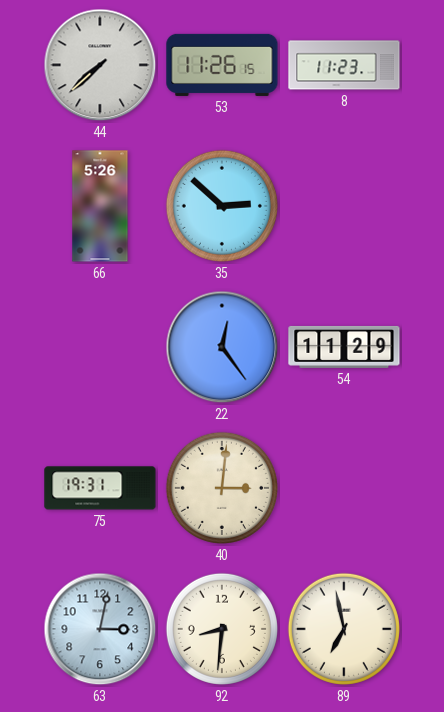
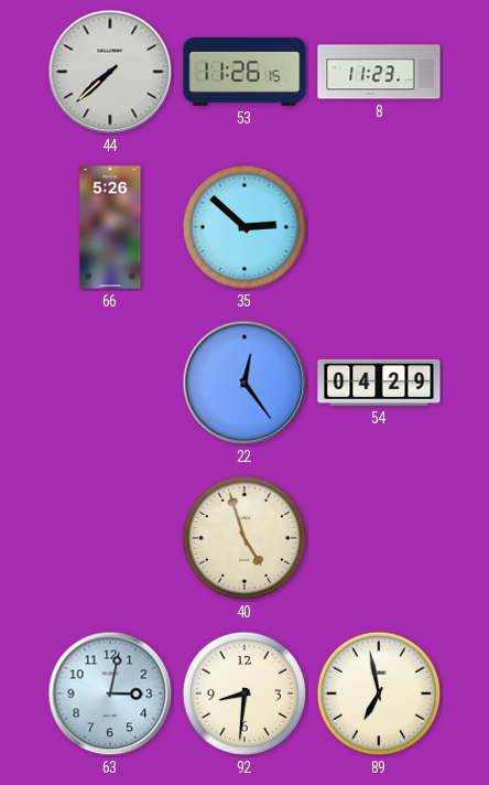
54: 11:29 -> 04:29 (379, 383)
75: 19:31 -> none (100, 488)
40: 3:01 -> 4:57 (244, 538)
